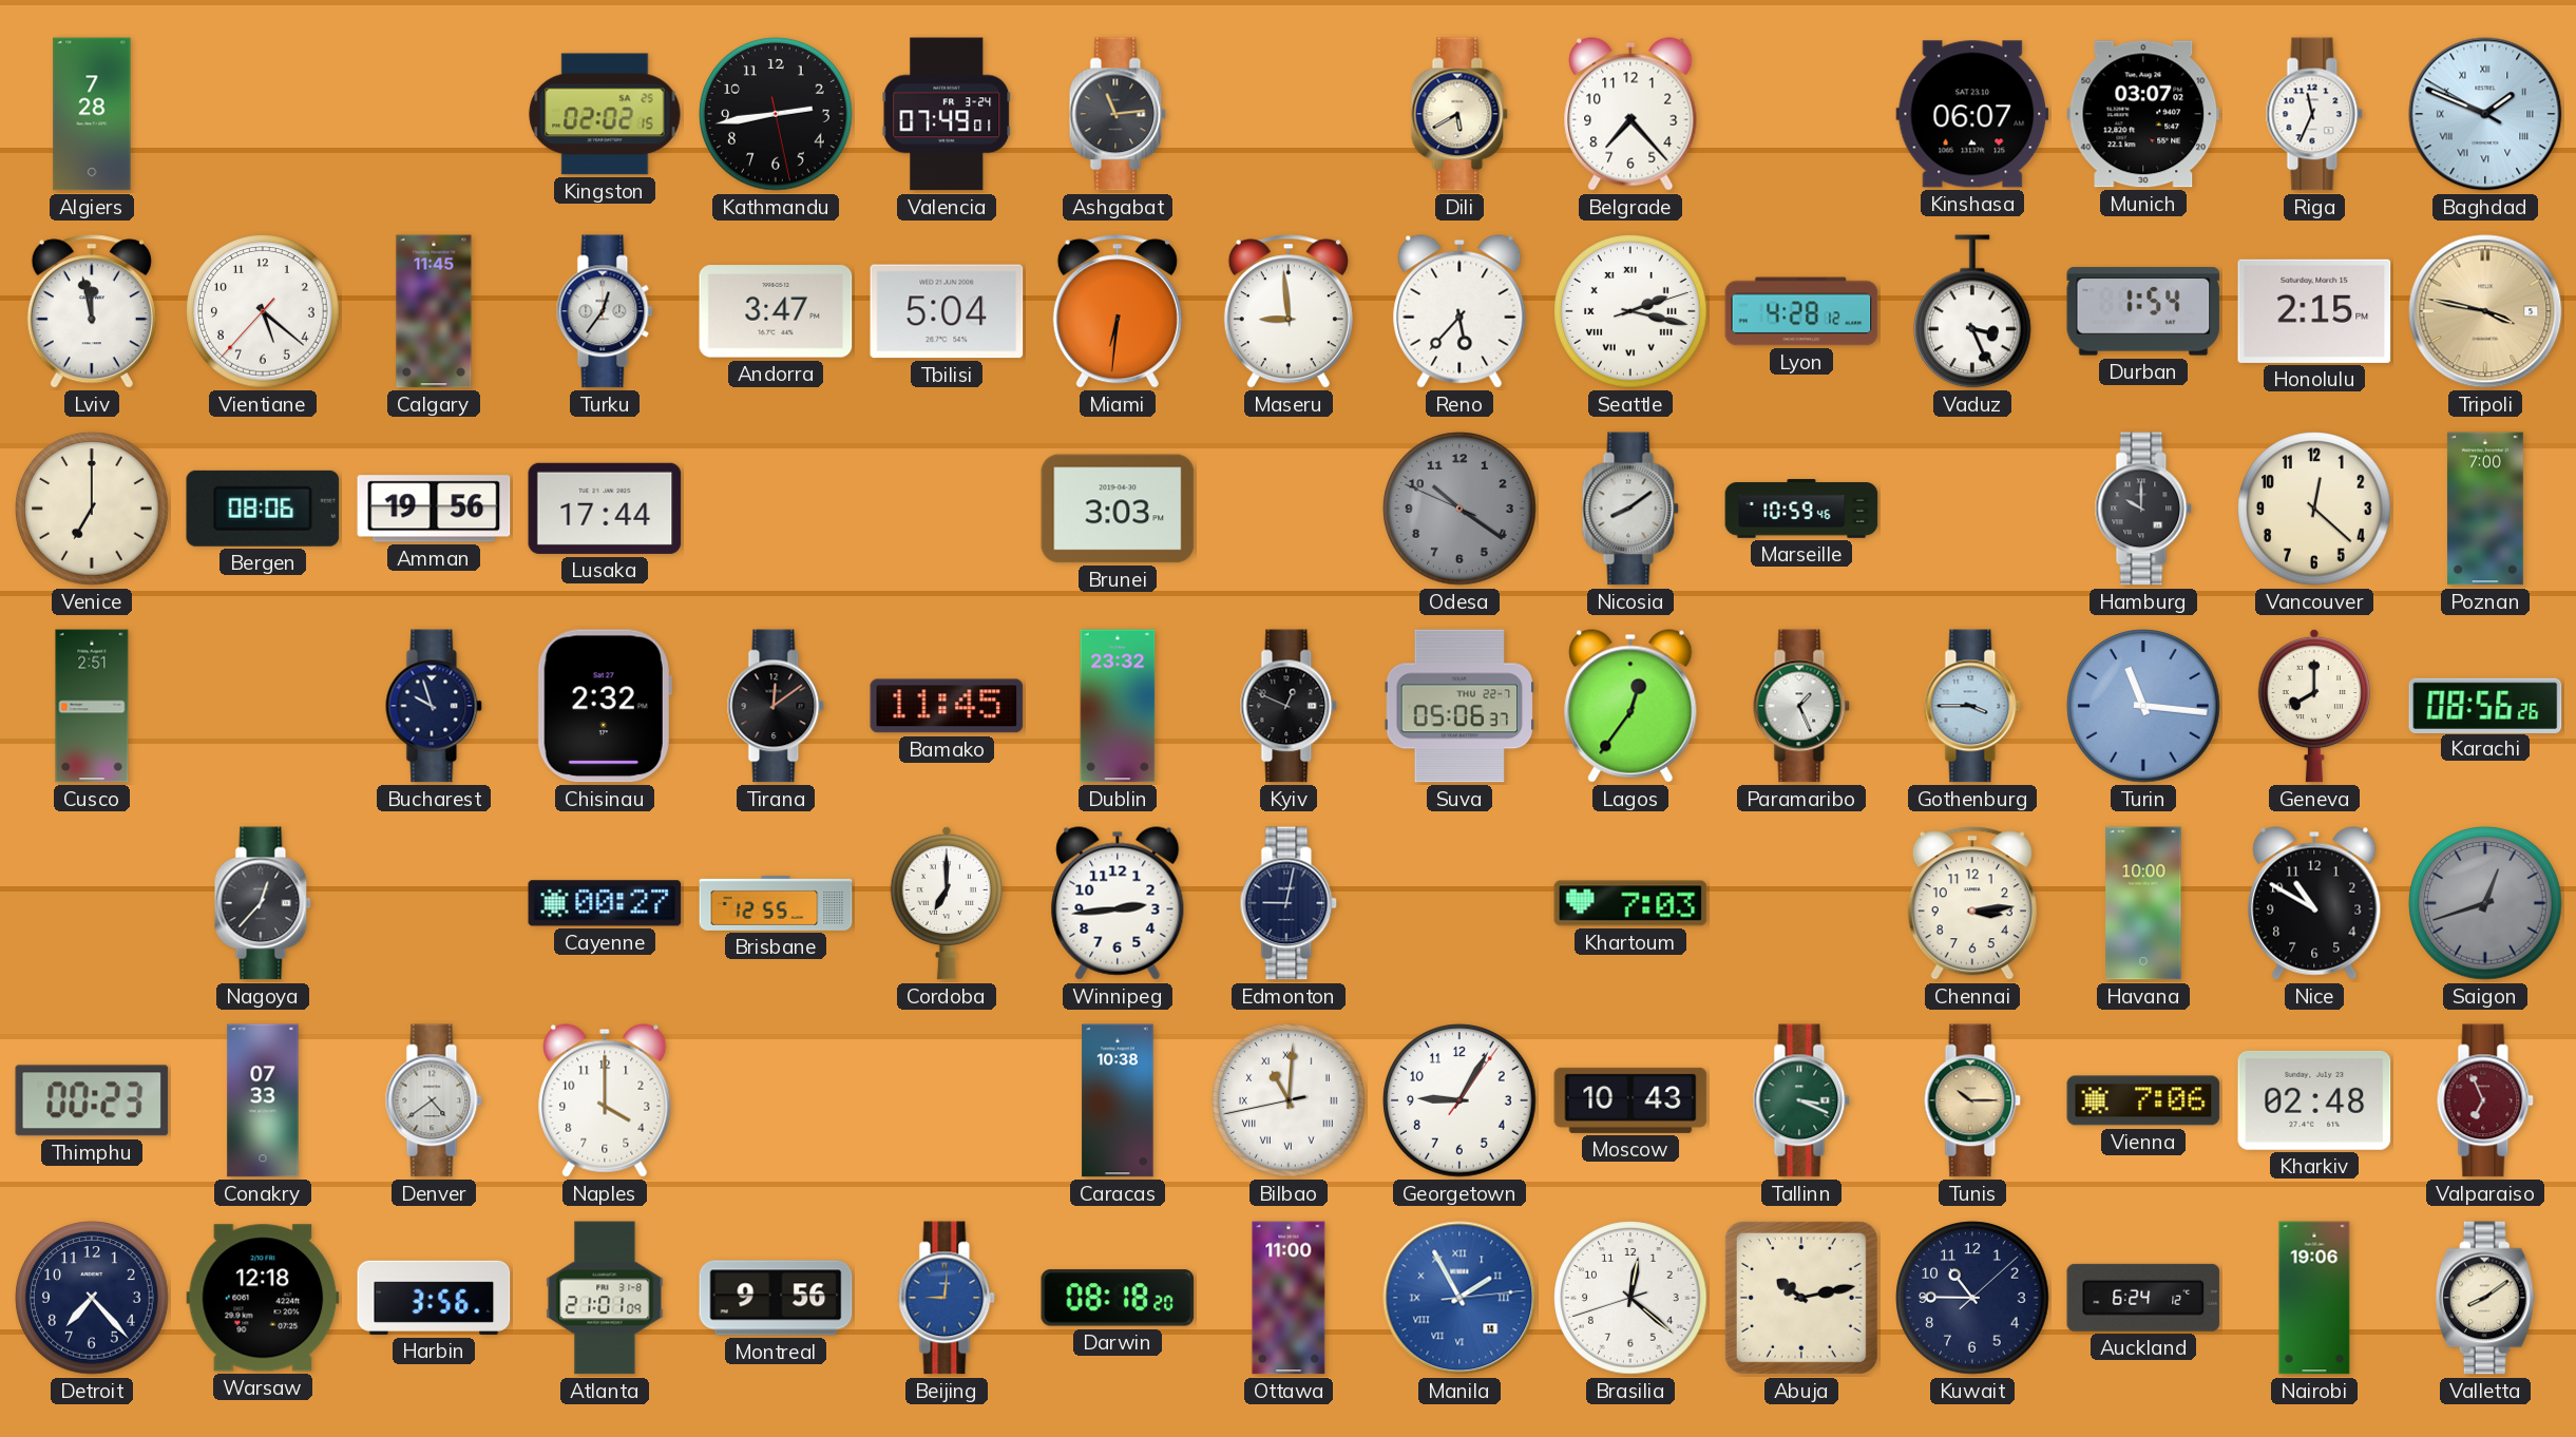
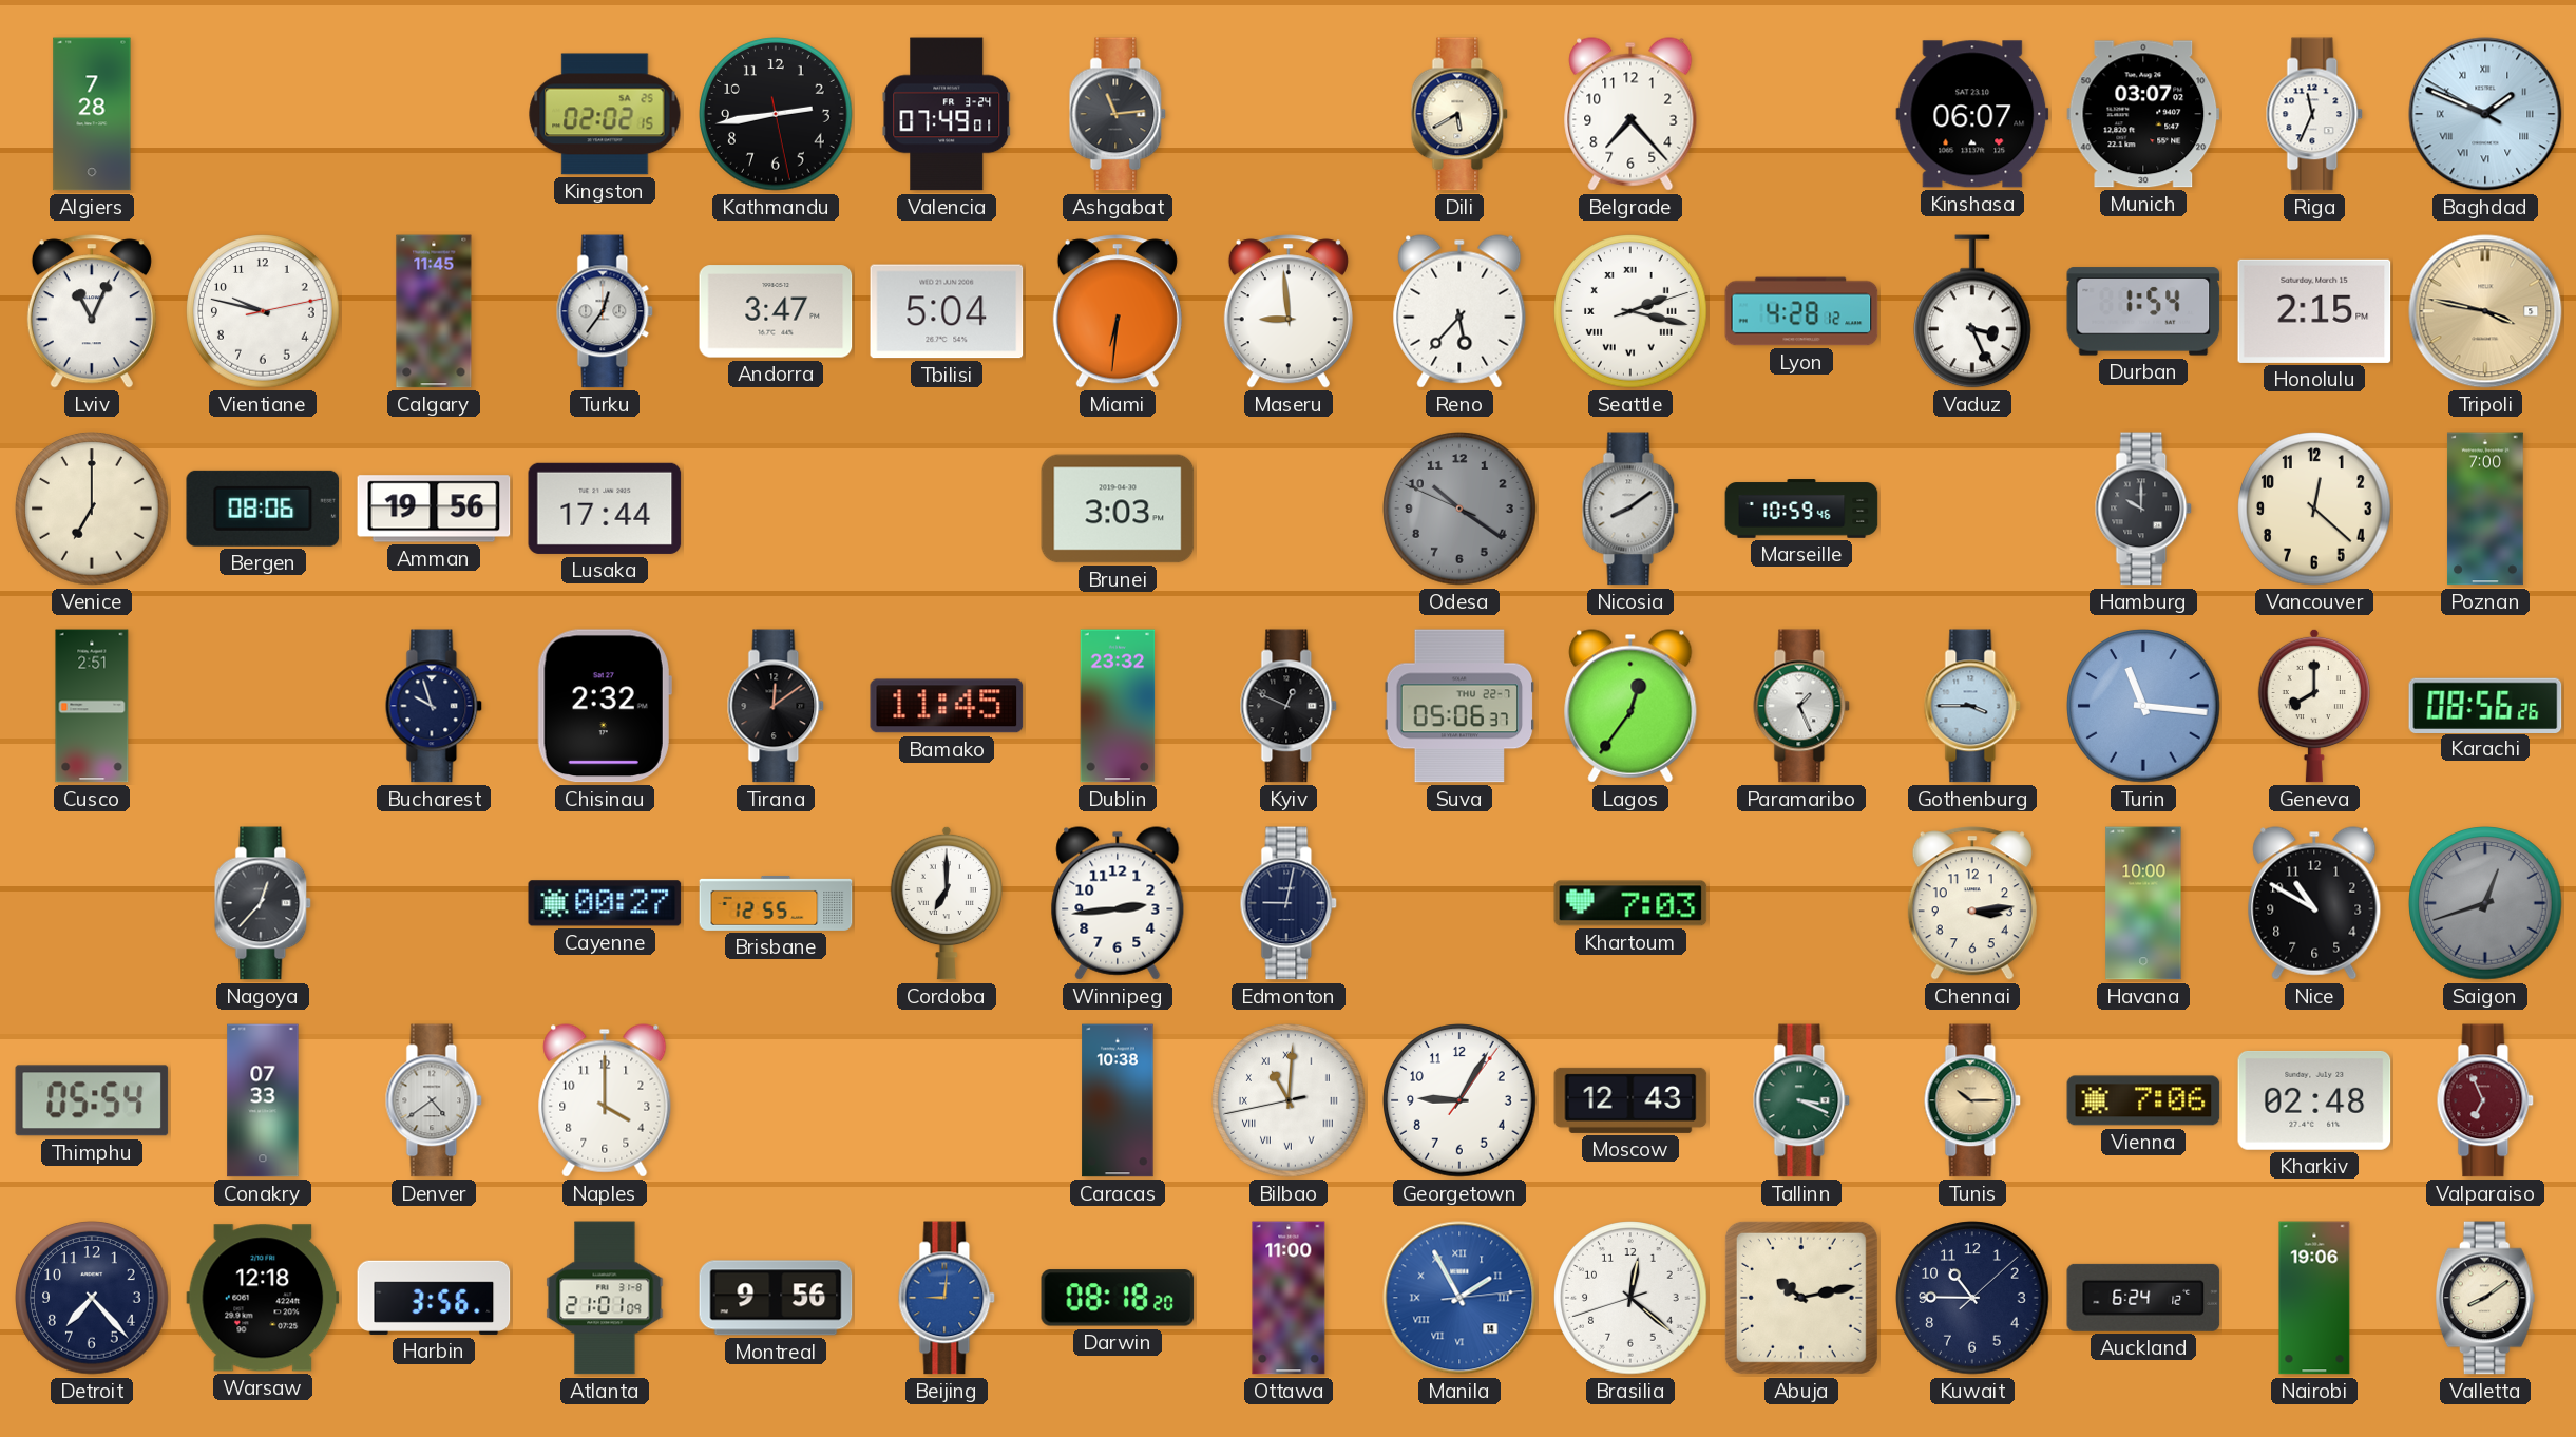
Lviv: 11:58 -> 11:04 (92, 311)
Vientiane: 5:21 -> 9:47 (263, 311)
Thimphu: 00:23 -> 05:54 (92, 1100)
Moscow: 10:43 -> 12:43 (1630, 1100)
